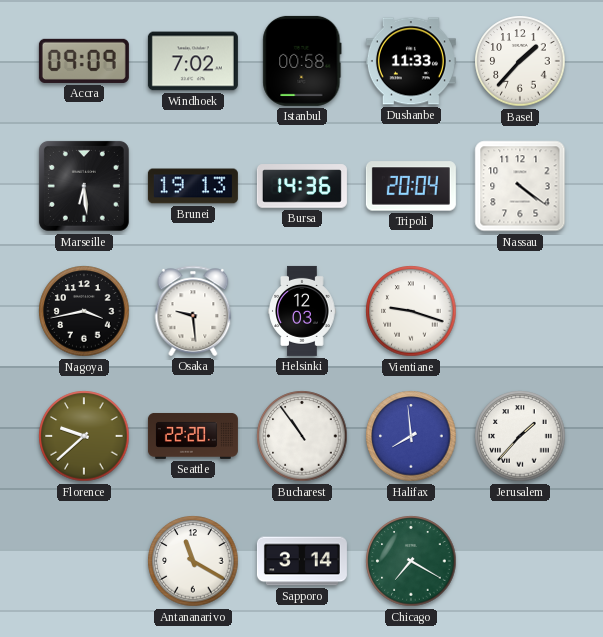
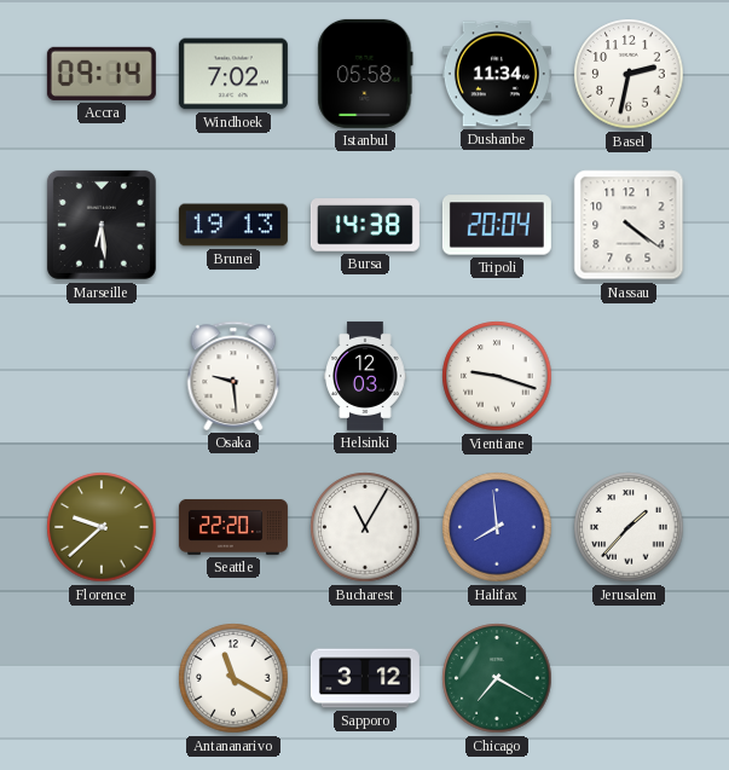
Accra: 09:09 -> 09:14 (102, 74)
Istanbul: 00:58 -> 05:58 (365, 74)
Dushanbe: 11:33 -> 11:34 (497, 74)
Basel: 1:37 -> 2:32 (629, 74)
Bursa: 14:36 -> 14:38 (365, 225)
Nagoya: 3:43 -> none (84, 311)
Bucharest: 10:54 -> 11:05 (365, 527)
Sapporo: 3:14 -> 3:12 (365, 678)
